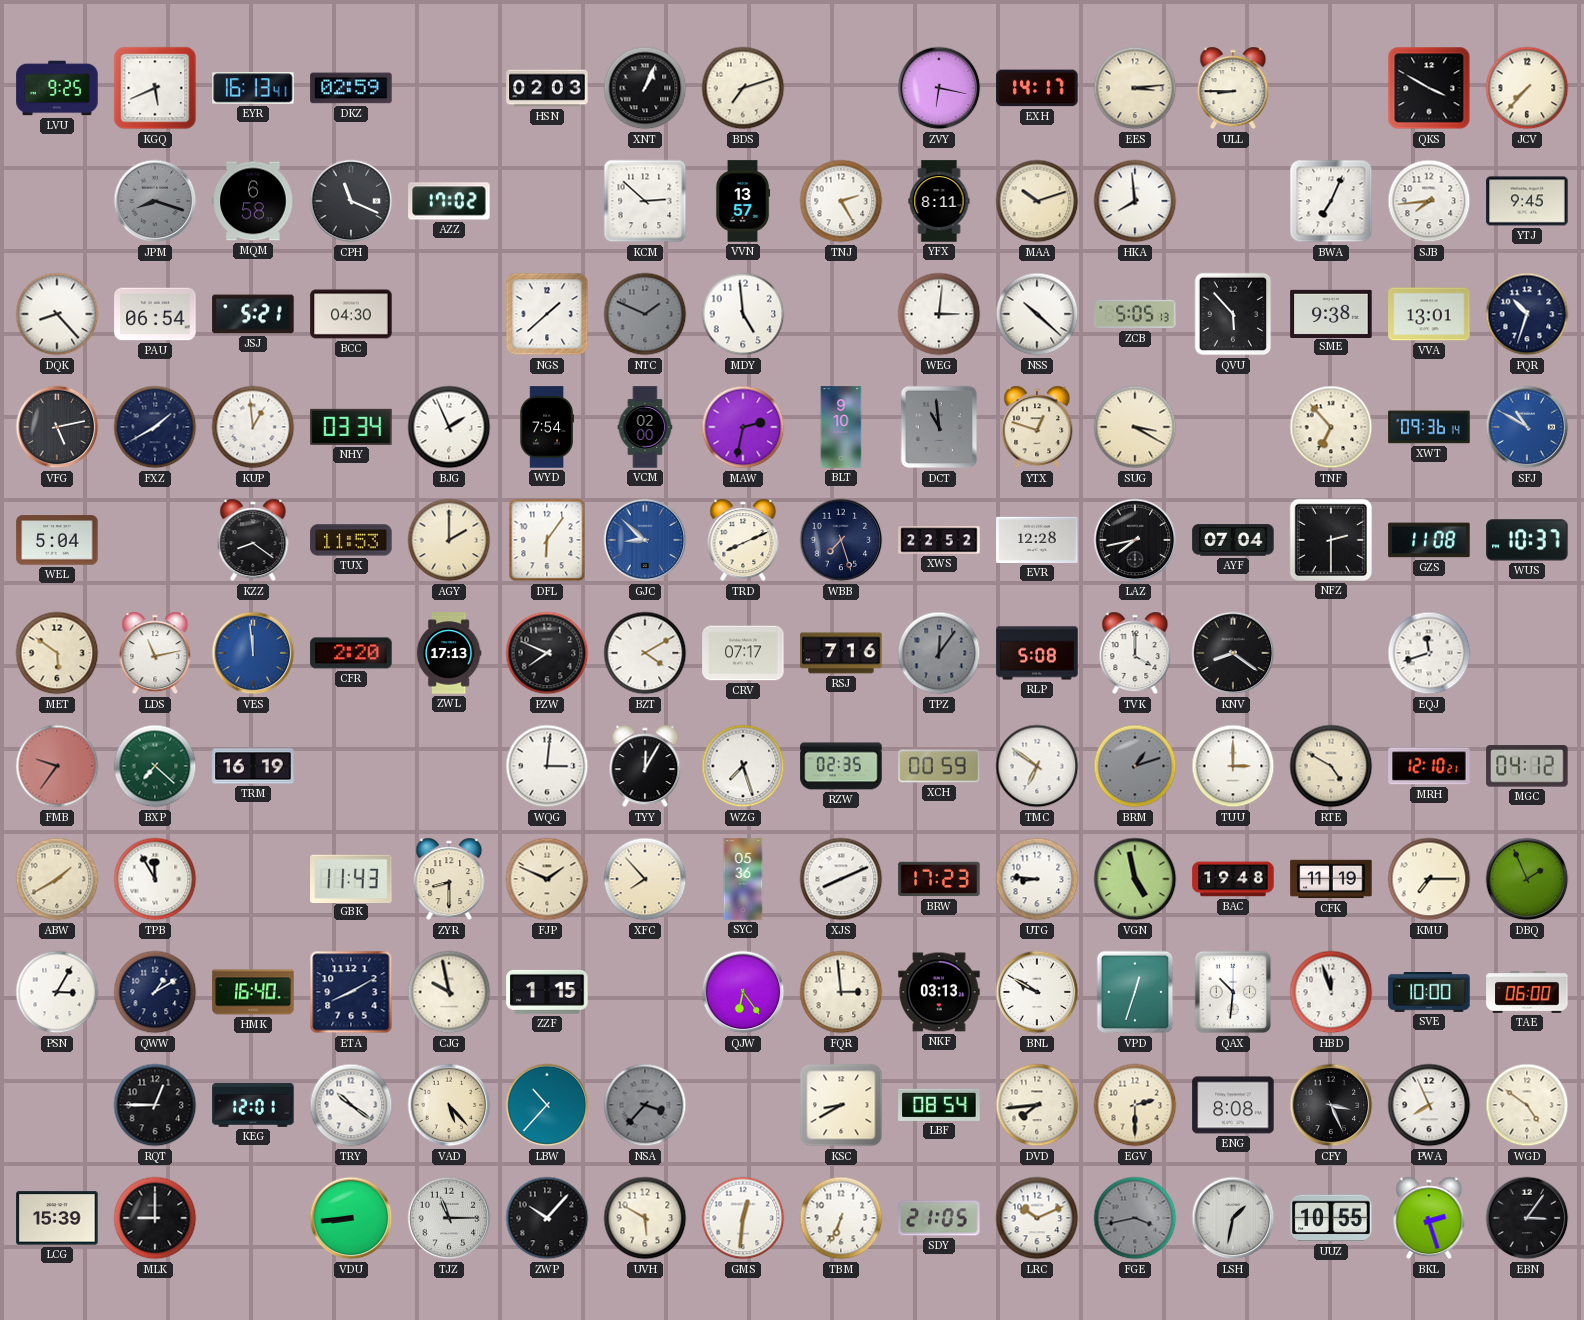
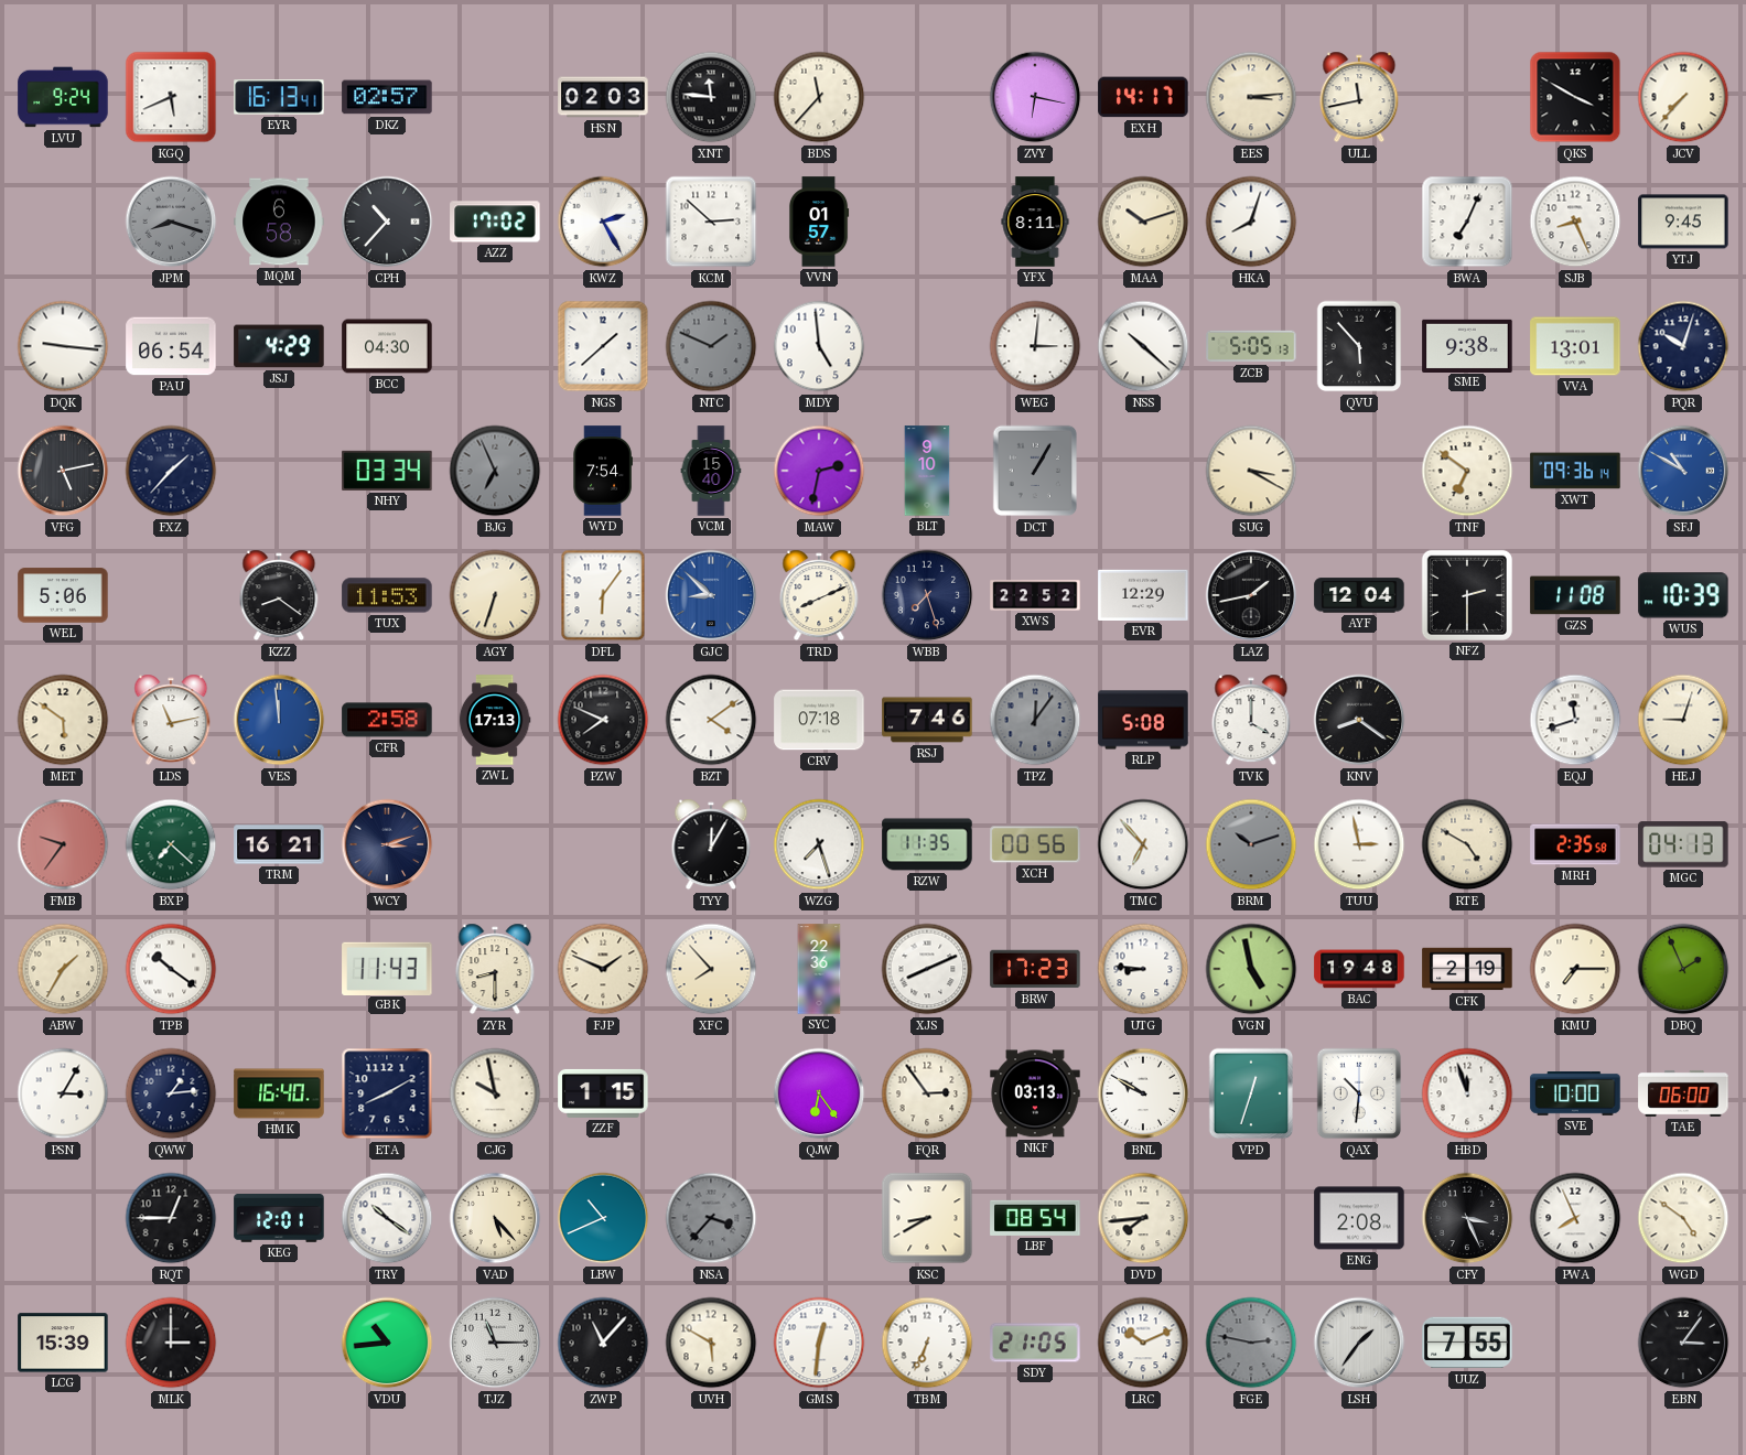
LVU: 9:25 -> 9:24 (63, 97)
DKZ: 02:59 -> 02:57 (387, 97)
XNT: 1:04 -> 11:46 (711, 97)
BDS: 7:12 -> 11:37 (819, 97)
ULL: 8:45 -> 11:43 (1359, 97)
CPH: 11:19 -> 10:37 (387, 222)
KWZ: none -> 2:25 (603, 222)
VVN: 13:57 -> 01:57 (819, 222)
TNJ: 2:25 -> none (841, 201)
HKA: 7:59 -> 8:03 (1251, 222)
SJB: 7:44 -> 8:26 (1575, 222)
DQK: 8:23 -> 9:16 (63, 346)
JSJ: 5:21 -> 4:29 (279, 346)
PQR: 10:33 -> 10:03 (1683, 346)
FXZ: 1:40 -> 1:37 (171, 471)
KUP: 12:59 -> none (253, 427)
BJG: 1:56 -> 6:56 (495, 471)
BJG dial: white -> grey (495, 471)
VCM: 02:00 -> 15:40 (711, 471)
DCT: 10:59 -> 1:05 (1035, 471)
YTX: 12:48 -> none (1037, 427)
TNF: 6:53 -> 6:51 (1467, 471)
WEL: 5:04 -> 5:06 (63, 595)
AGY: 2:00 -> 6:33 (495, 595)
EVR: 12:28 -> 12:29 (1143, 595)
LAZ: 7:43 -> 1:43 (1251, 595)
AYF: 07:04 -> 12:04 (1359, 595)
WUS: 10:37 -> 10:39 (1683, 595)
CFR: 2:20 -> 2:58 (387, 720)
BZT: 4:10 -> 4:09 (711, 720)
CRV: 07:17 -> 07:18 (819, 720)
RSJ: 7:16 -> 7:46 (927, 720)
HEJ: none -> 9:03 (1683, 720)
TRM: 16:19 -> 16:21 (279, 844)
WCY: none -> 3:12 (387, 844)
WQG: 3:01 -> none (547, 766)
RZW: 02:35 -> 11:35 (927, 844)
XCH: 00:59 -> 00:56 (1035, 844)
TMC: 6:51 -> 6:53 (1143, 844)
BRM: 1:12 -> 10:12 (1251, 844)
TUU: 3:00 -> 2:58 (1359, 844)
MRH: 12:10 -> 2:35 (1575, 844)
MGC: 04:12 -> 04:13 (1683, 844)
ABW: 1:40 -> 1:35 (63, 969)
TPB: 11:55 -> 10:21 (171, 969)
SYC: 05:36 -> 22:36 (819, 969)
CFK: 11:19 -> 2:19 (1467, 969)
QWW: 1:10 -> 1:14 (171, 1093)
FQR: 2:59 -> 2:54 (927, 1093)
LBW: 10:37 -> 10:41 (603, 1218)
EGV: 2:30 -> none (1135, 1105)
ENG: 8:08 -> 2:08 (1359, 1218)
MLK: 9:00 -> 3:00 (171, 1343)
VDU: 8:44 -> 10:44 (387, 1343)
ZWP: 10:07 -> 11:07 (603, 1343)
FGE: 3:43 -> 2:47 (1251, 1343)
LSH: 1:32 -> 1:36 (1359, 1343)
UUZ: 10:55 -> 7:55 (1467, 1343)
BKL: 2:27 -> none (1429, 1218)
